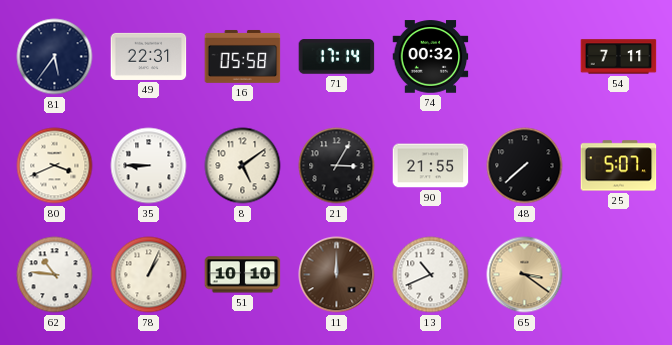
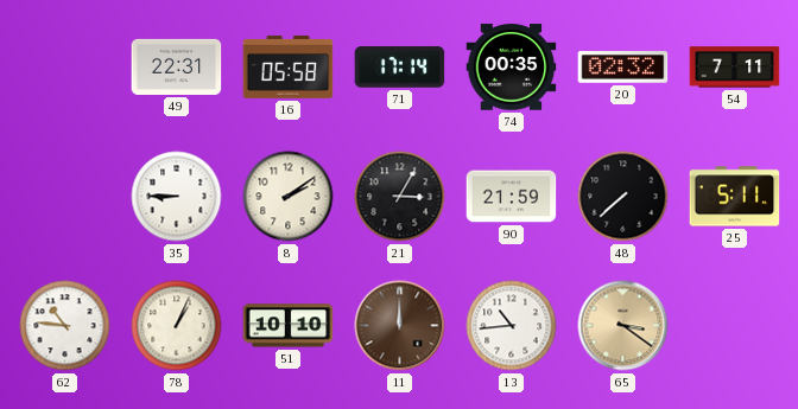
81: 5:36 -> none (55, 57)
74: 00:32 -> 00:35 (512, 68)
20: none -> 02:32 (623, 68)
80: 3:41 -> none (55, 166)
8: 5:09 -> 2:09 (289, 197)
90: 21:55 -> 21:59 (512, 197)
25: 5:07 -> 5:11 (735, 197)
13: 10:41 -> 10:44 (512, 326)
